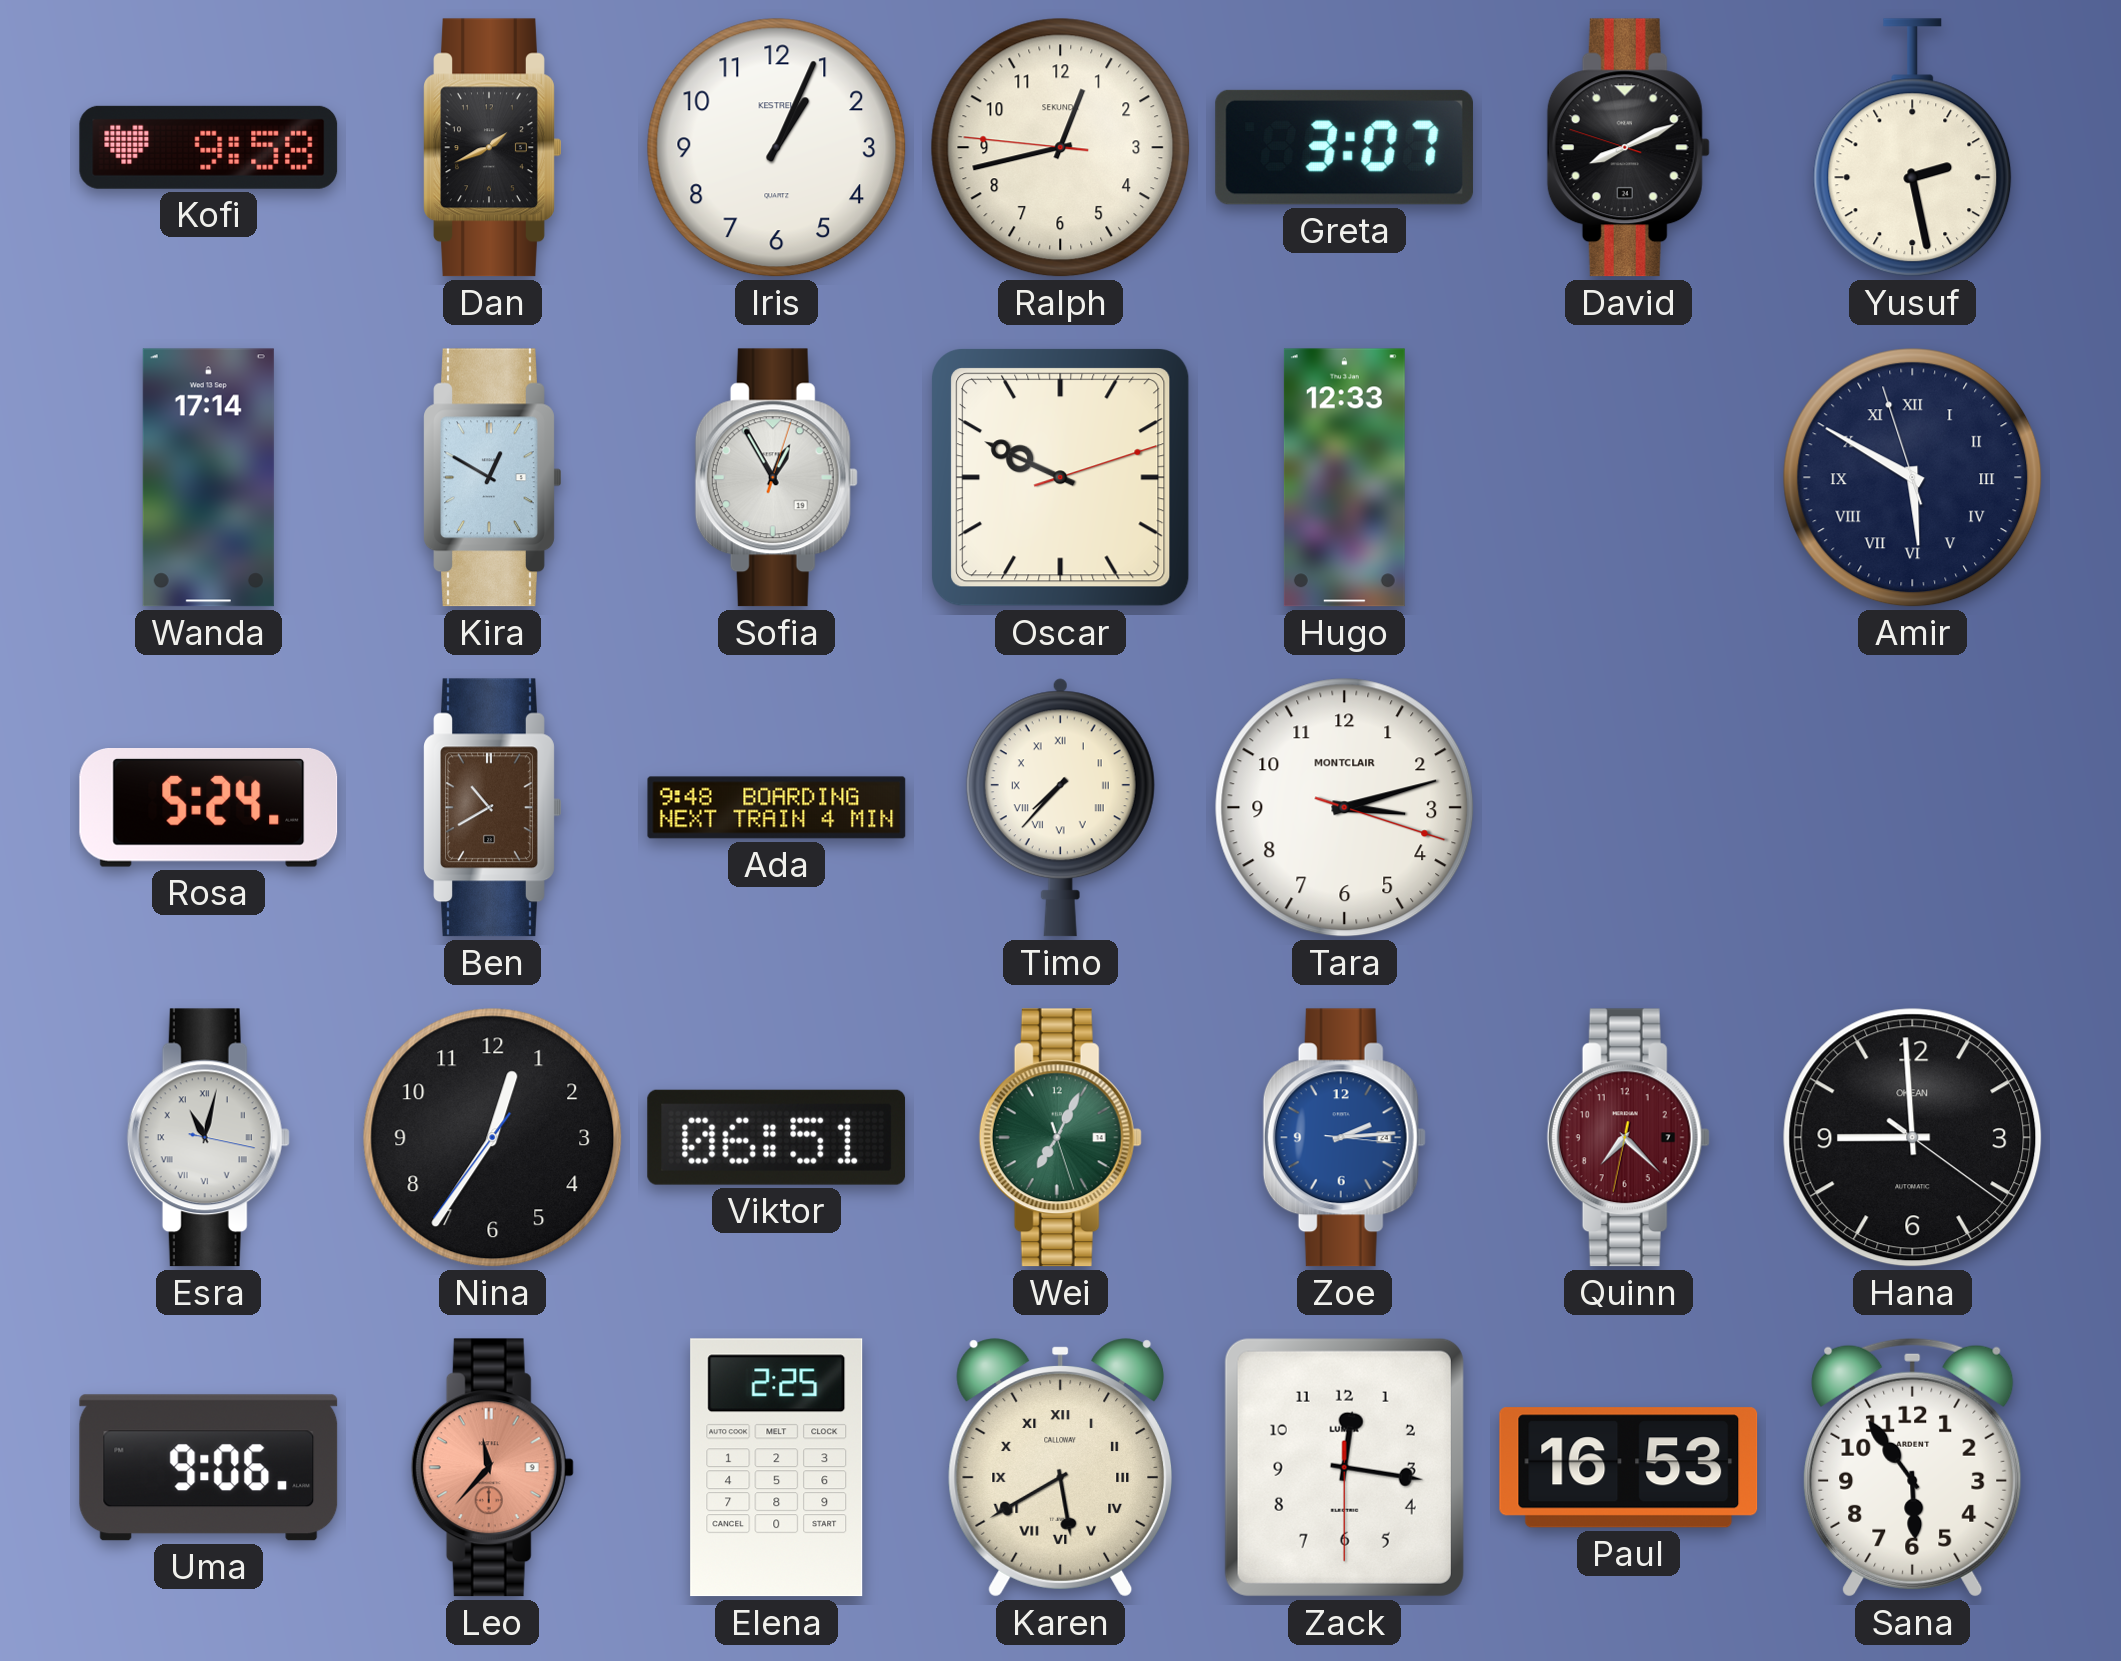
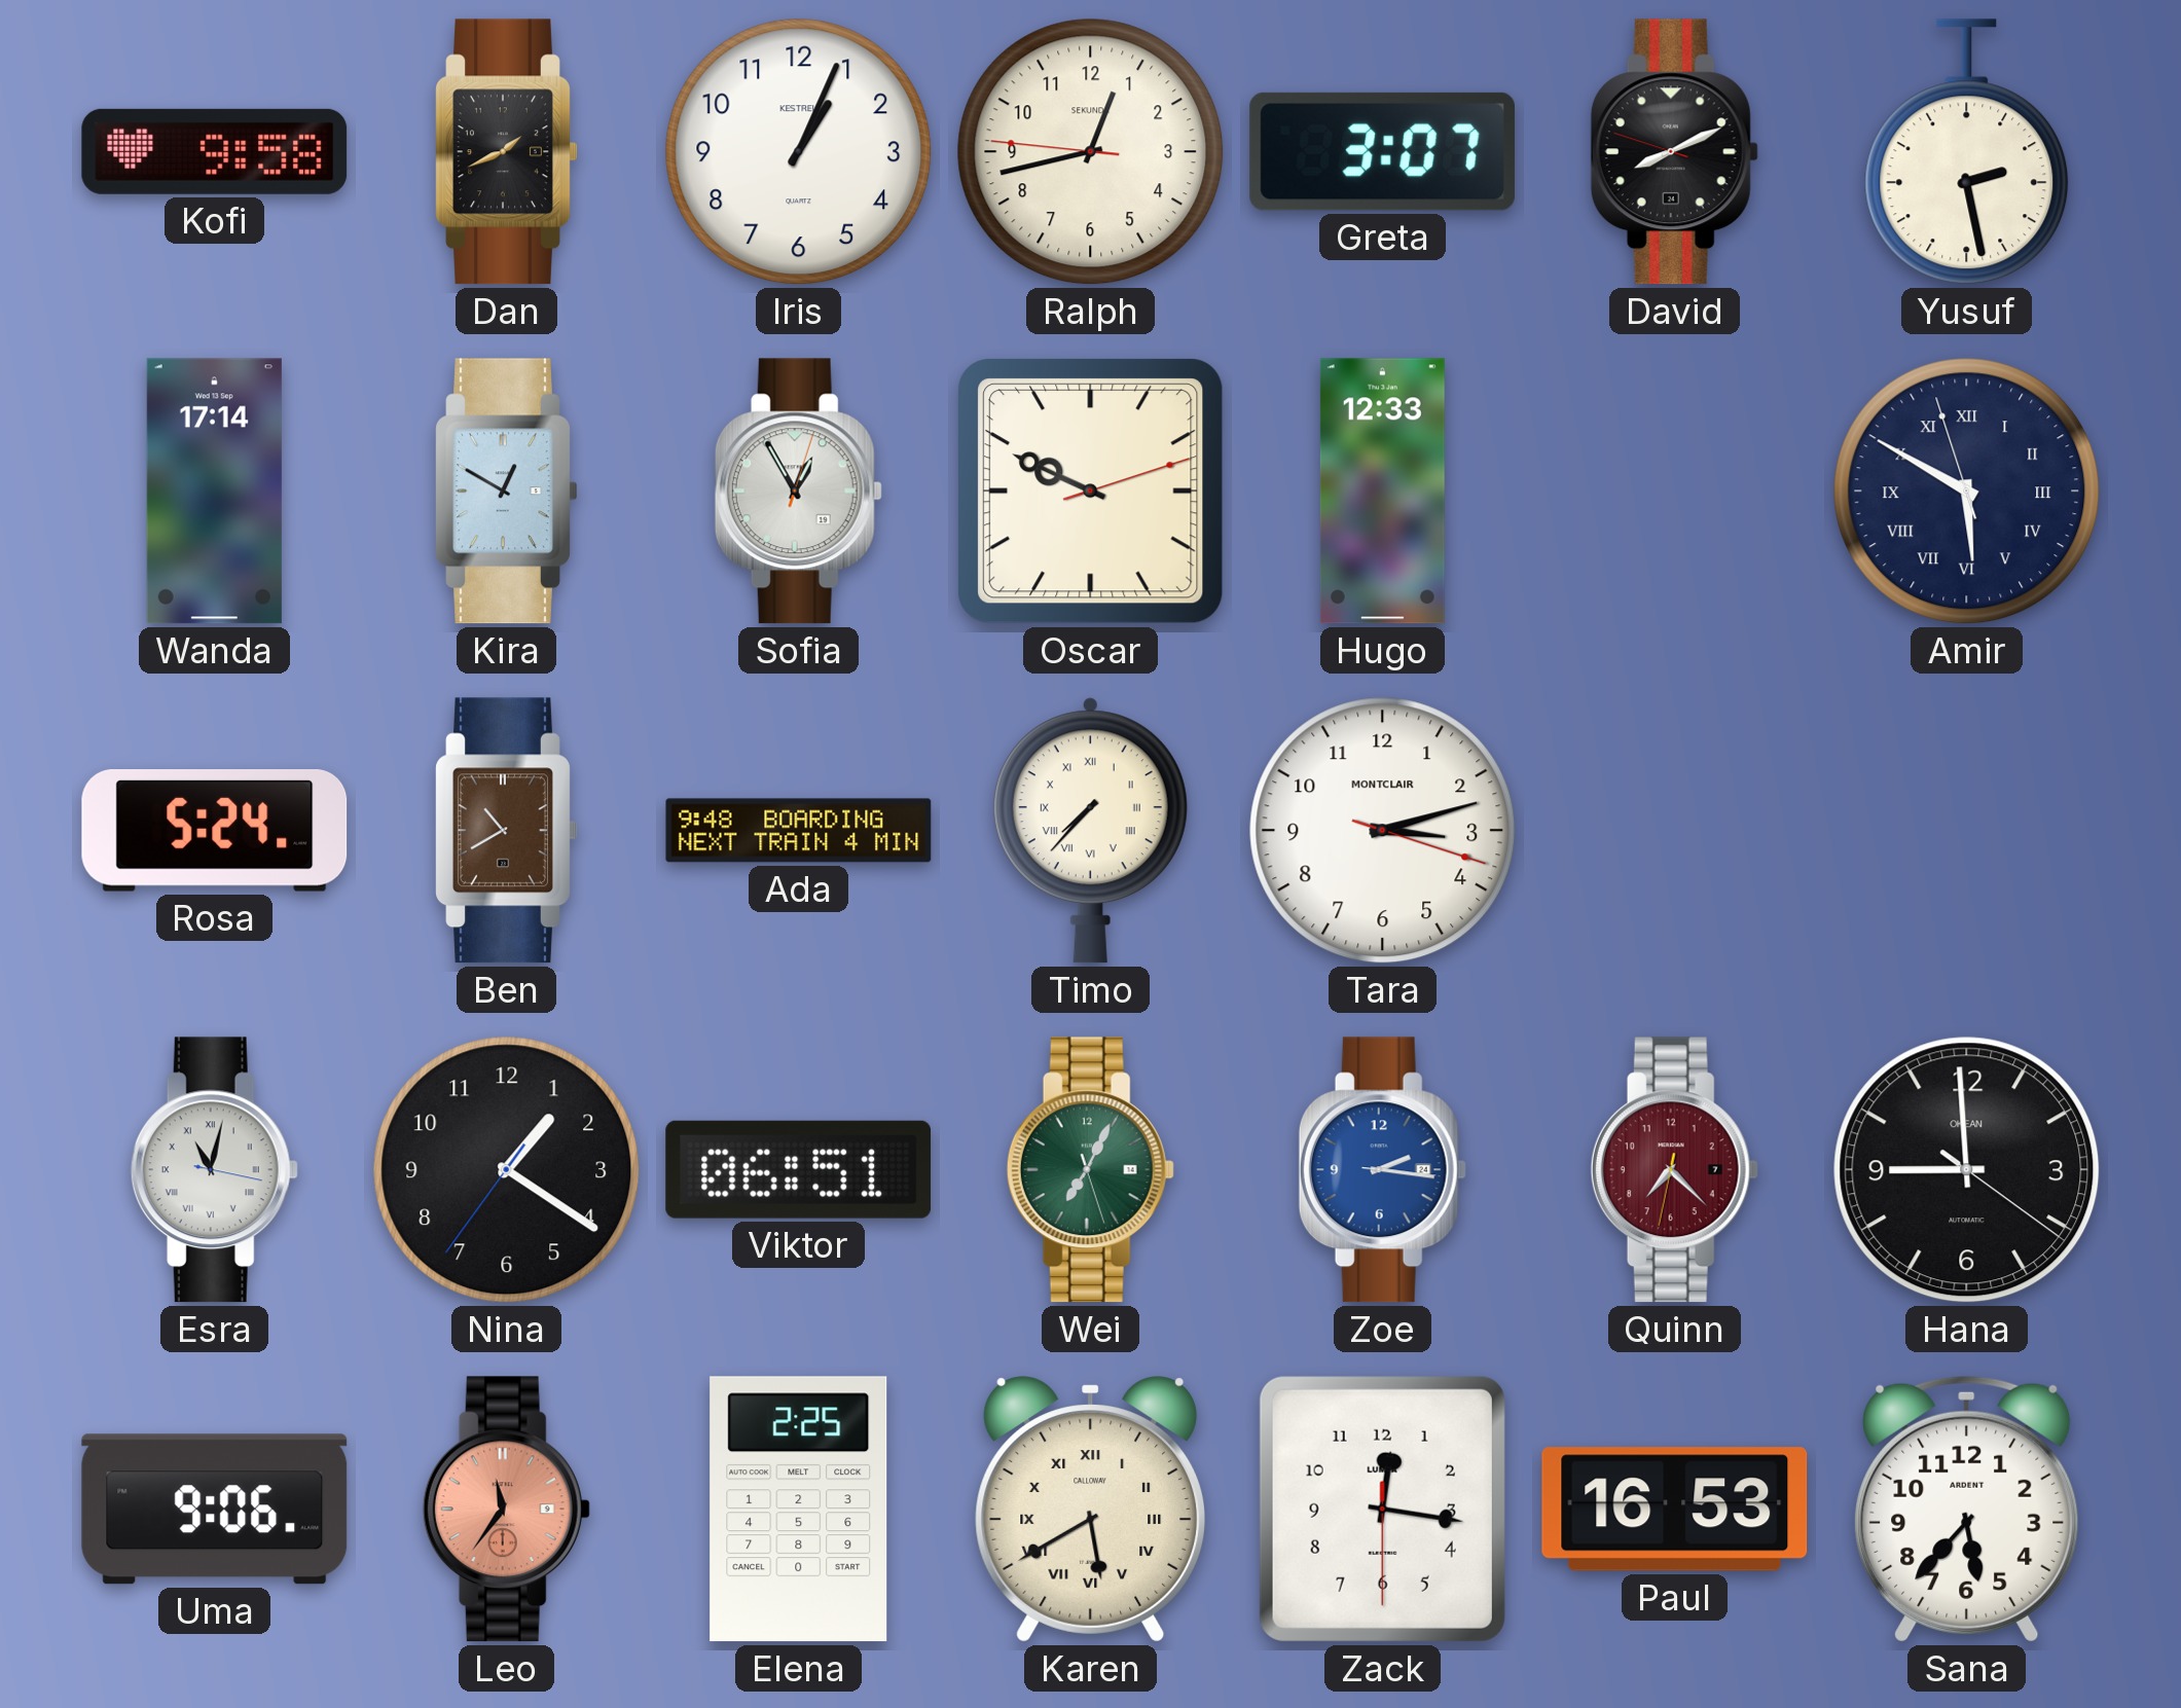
Nina: 12:35 -> 1:20 (507, 1170)
Zoe: 2:14 -> 2:16 (1382, 1170)
Leo: 11:37 -> 11:36 (506, 1510)
Sana: 5:54 -> 5:37 (1967, 1509)
